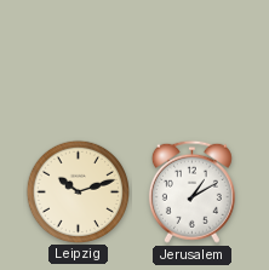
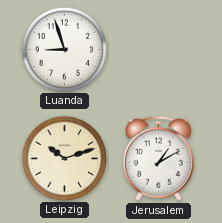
Luanda: none -> 8:57 (64, 49)
